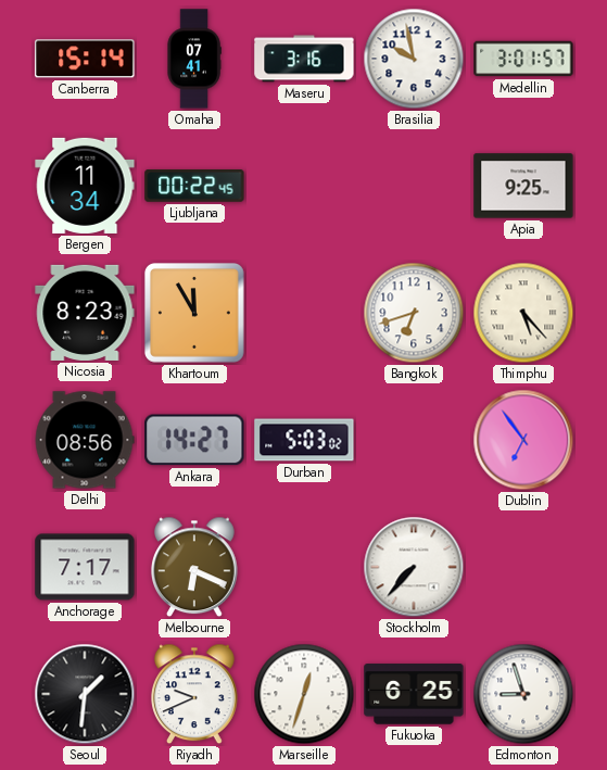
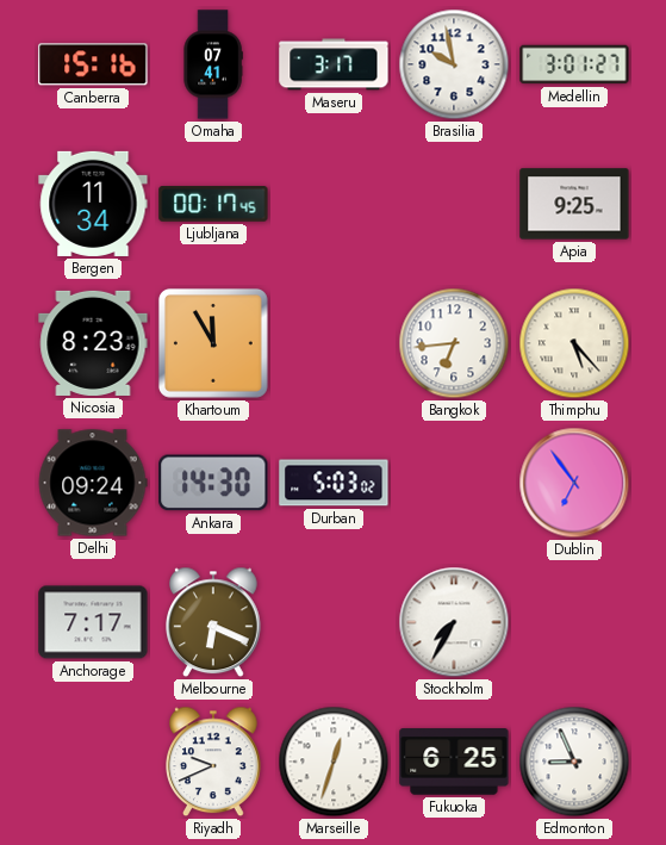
Canberra: 15:14 -> 15:16 (93, 64)
Maseru: 3:16 -> 3:17 (334, 64)
Medellin: 3:01:57 -> 3:01:27 (574, 64)
Ljubljana: 00:22 -> 00:17 (213, 205)
Bangkok: 6:42 -> 6:44 (454, 343)
Delhi: 08:56 -> 09:24 (93, 483)
Ankara: 14:27 -> 14:30 (213, 483)
Stockholm: 7:37 -> 7:35 (454, 622)
Seoul: 1:31 -> none (85, 694)
Edmonton: 8:57 -> 8:56 (574, 762)
